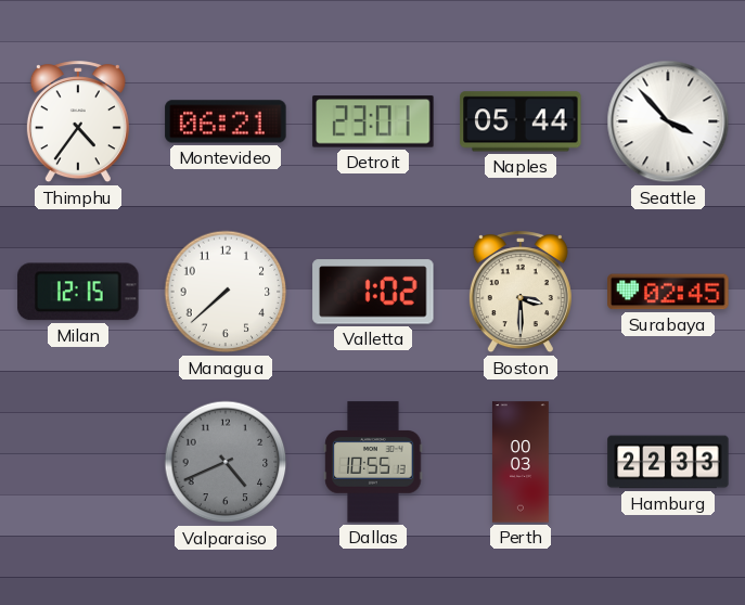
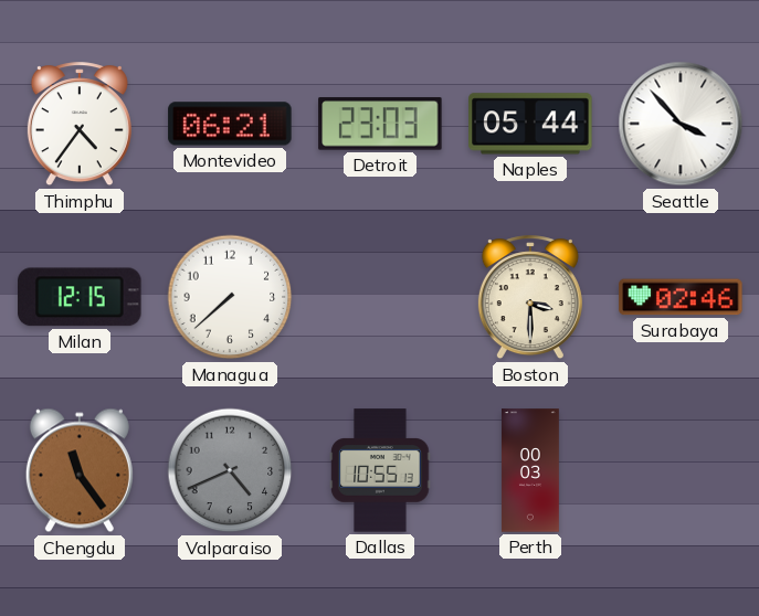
Detroit: 23:01 -> 23:03 (380, 124)
Valletta: 1:02 -> none (373, 292)
Surabaya: 02:45 -> 02:46 (681, 297)
Chengdu: none -> 11:24 (80, 470)
Hamburg: 22:33 -> none (668, 462)
